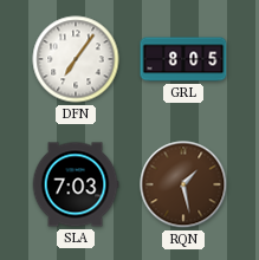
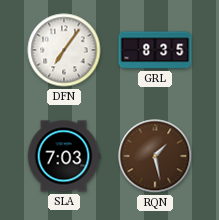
GRL: 8:05 -> 8:35 (155, 50)
